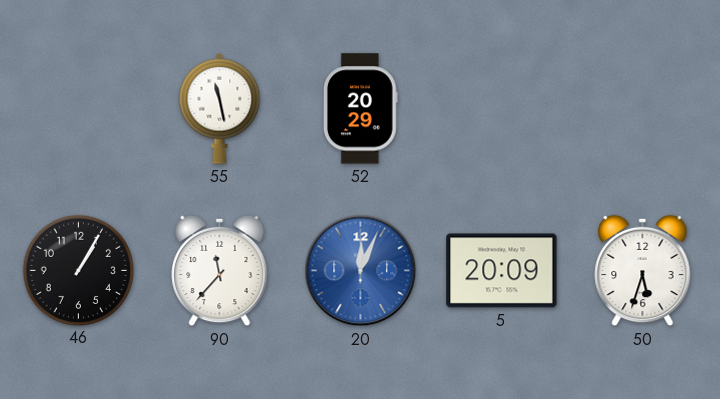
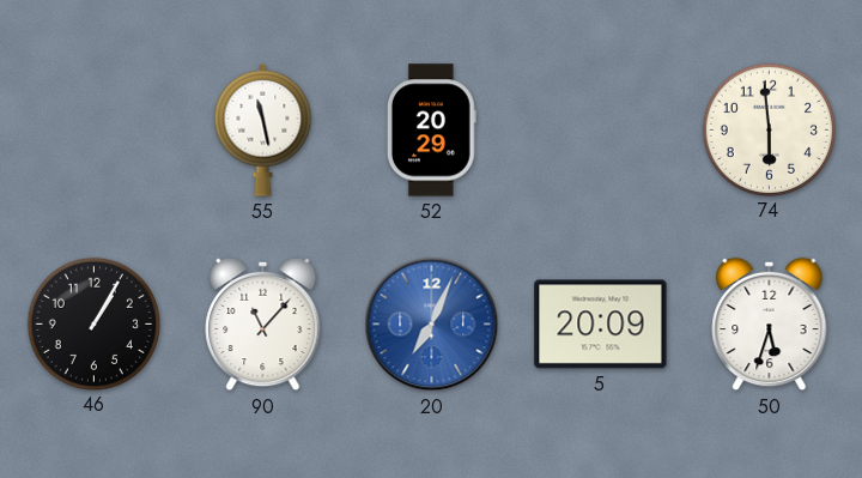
74: none -> 5:59 (769, 129)
90: 11:37 -> 11:07 (263, 325)
20: 12:04 -> 7:04 (432, 325)
